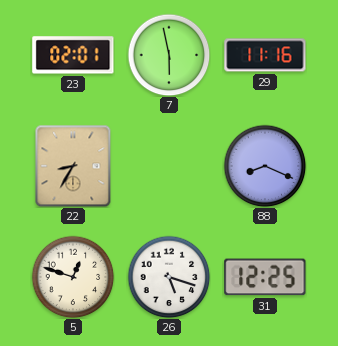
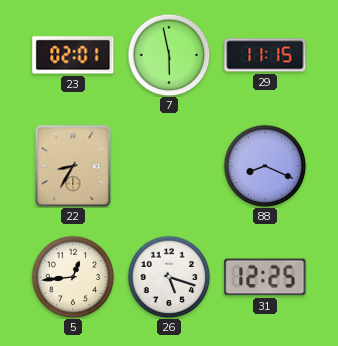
29: 11:16 -> 11:15 (265, 55)
5: 12:48 -> 12:44 (73, 277)
